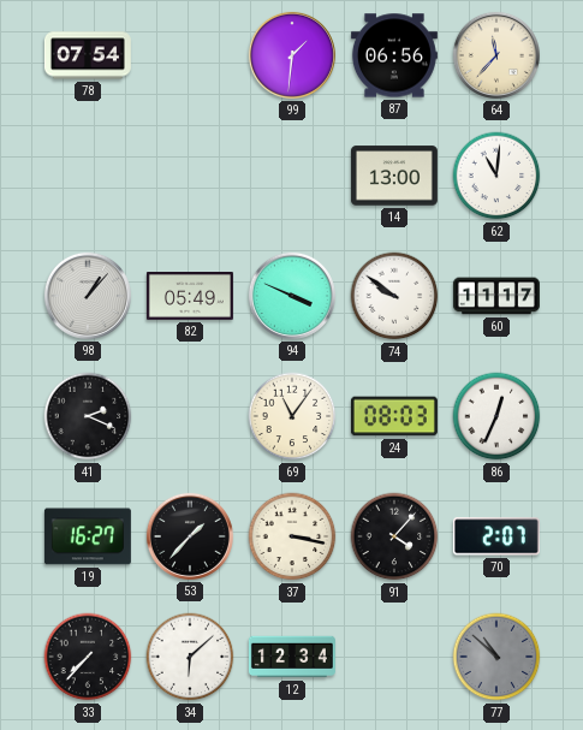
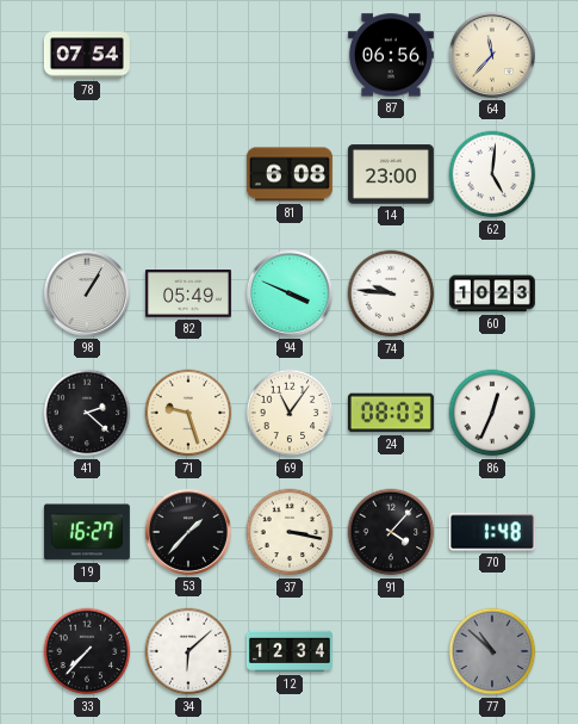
99: 1:31 -> none (292, 55)
81: none -> 6:08 (290, 174)
14: 13:00 -> 23:00 (391, 174)
62: 11:01 -> 5:01 (492, 174)
98: 1:07 -> 1:05 (87, 293)
74: 9:51 -> 9:46 (391, 293)
60: 11:17 -> 10:23 (492, 293)
41: 2:19 -> 2:22 (87, 413)
71: none -> 9:27 (188, 413)
70: 2:07 -> 1:48 (492, 532)
